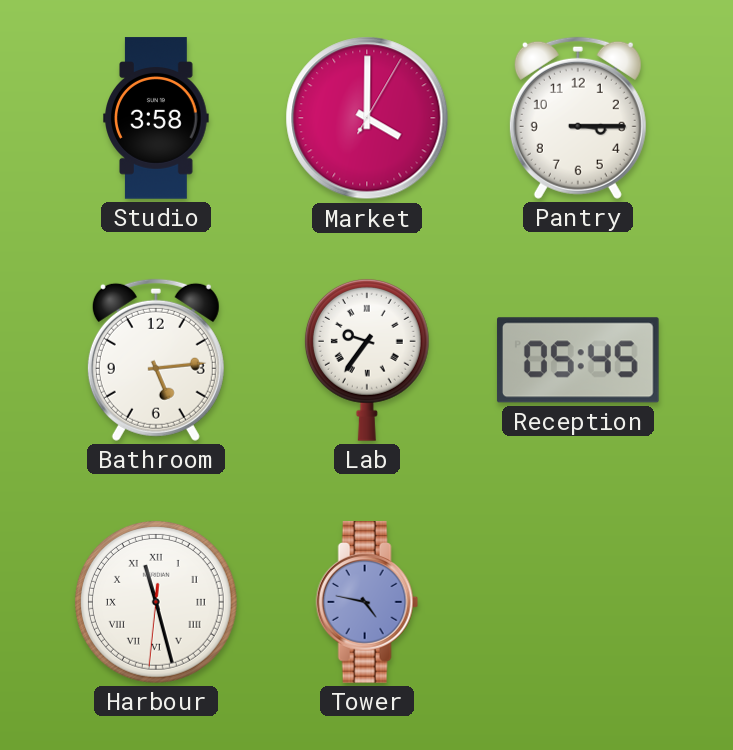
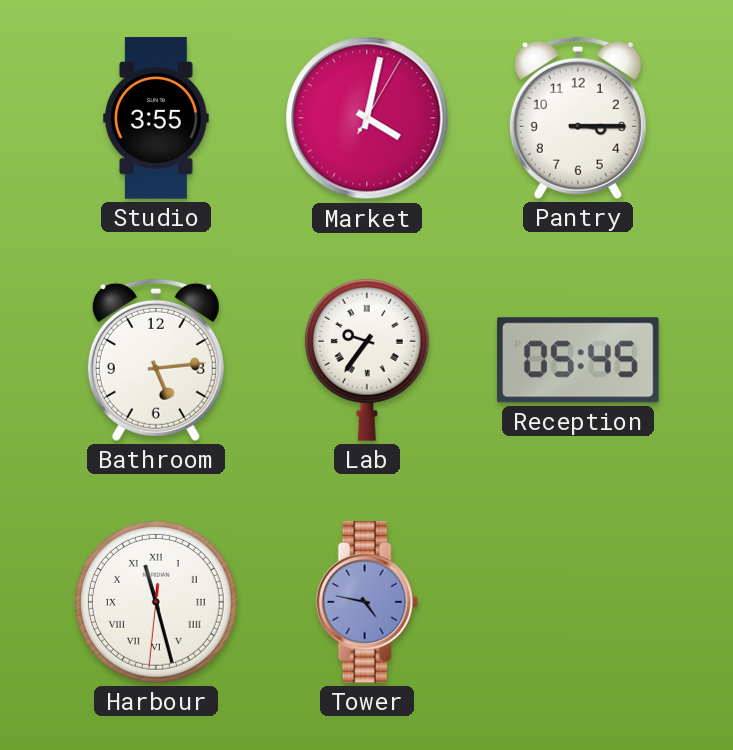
Studio: 3:58 -> 3:55 (156, 118)
Market: 4:00 -> 4:02 (367, 118)
